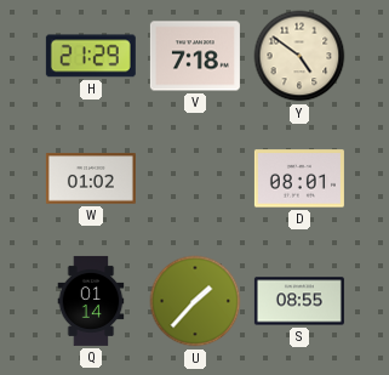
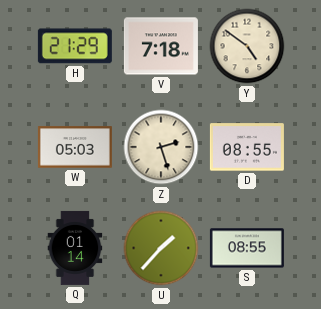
W: 01:02 -> 05:03 (75, 147)
Z: none -> 2:27 (161, 147)
D: 08:01 -> 08:55 (247, 147)
